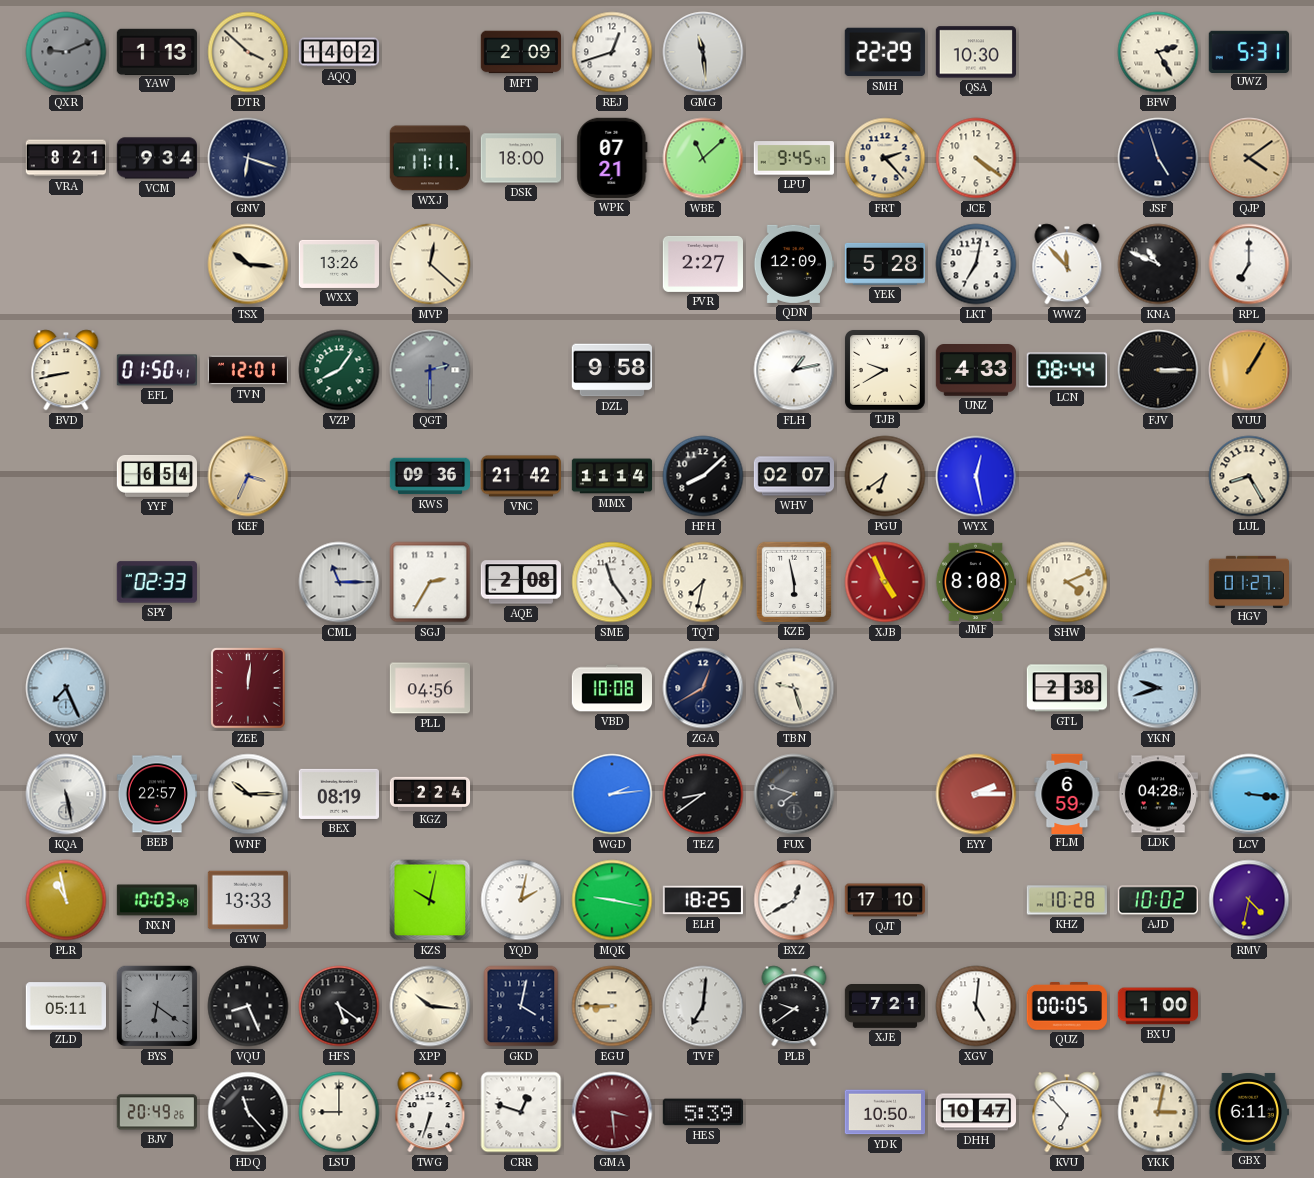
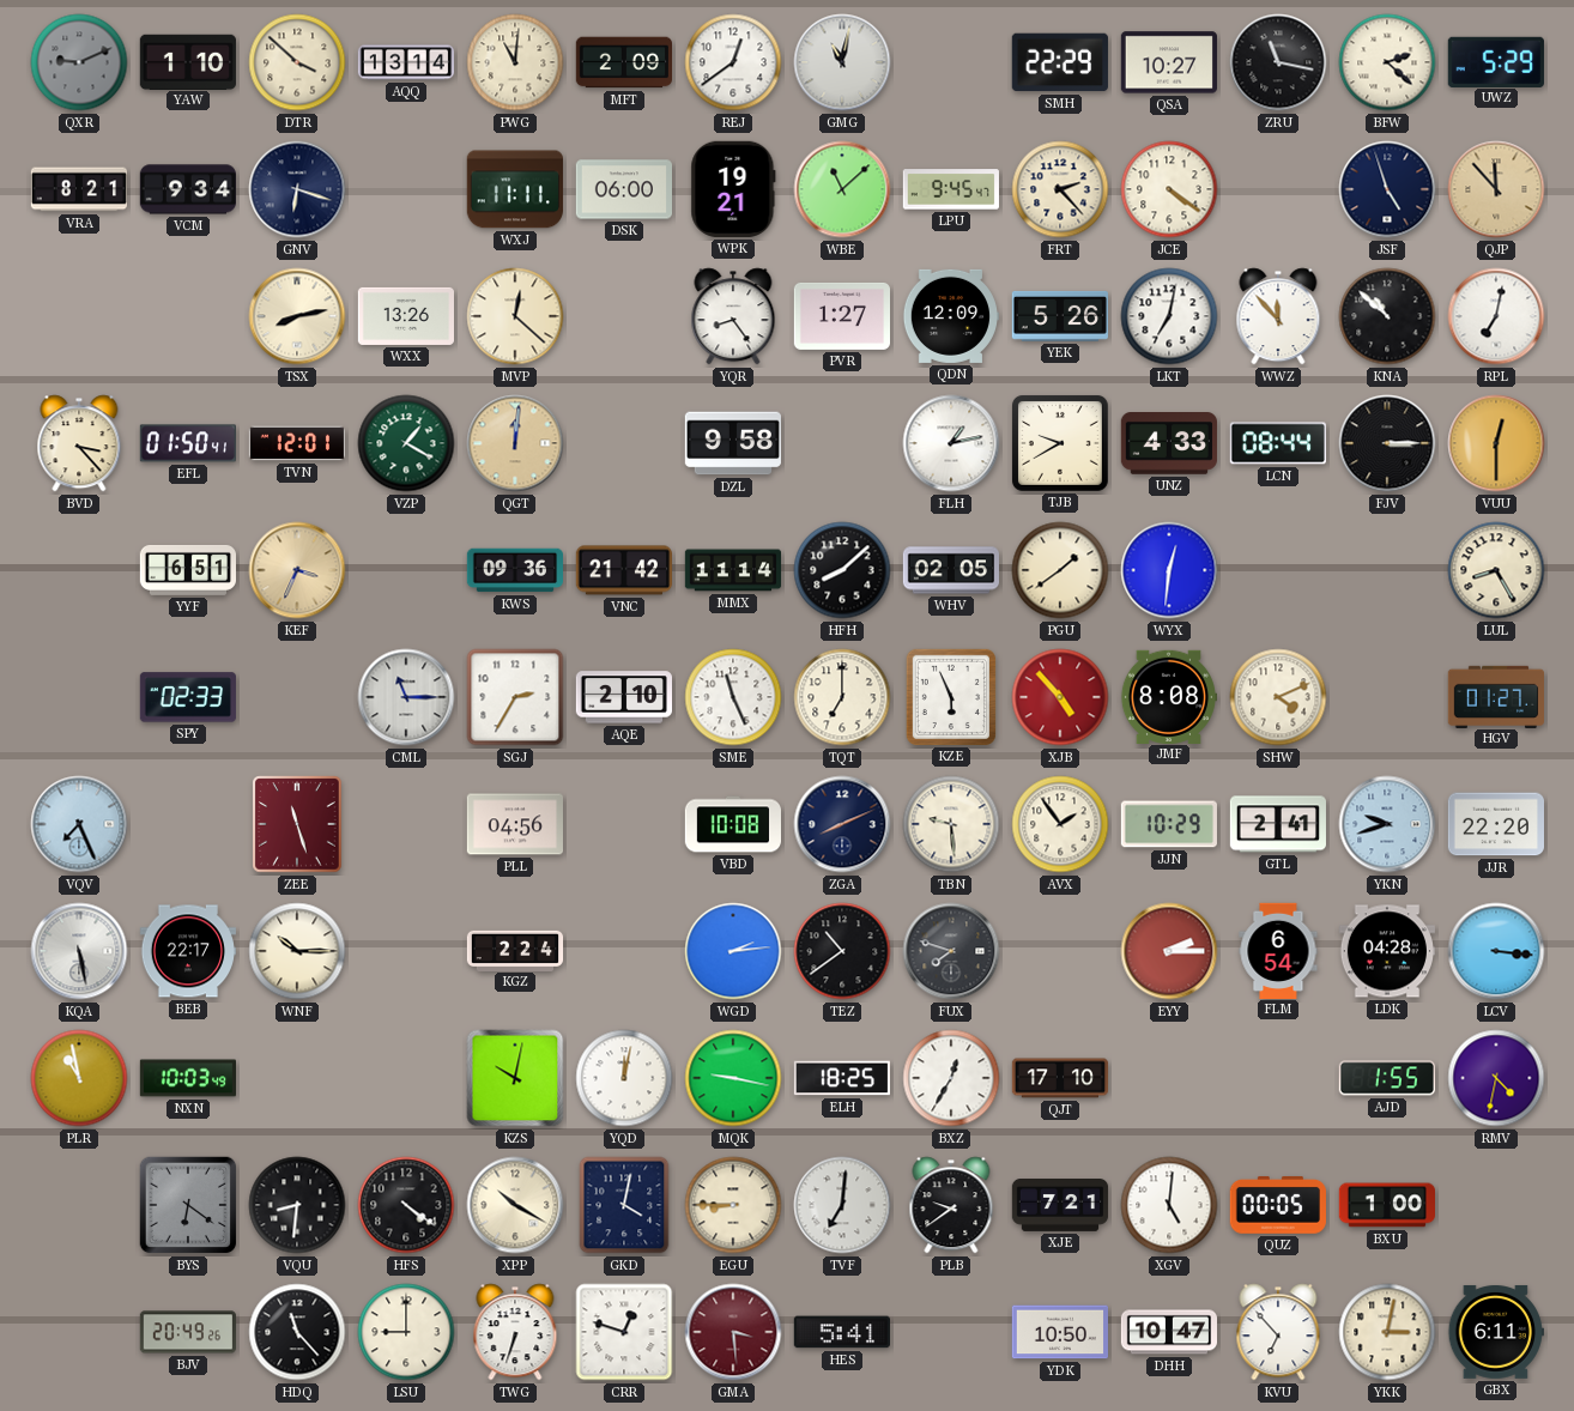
YAW: 1:13 -> 1:10 (188, 61)
AQQ: 14:02 -> 13:14 (406, 62)
PWG: none -> 11:01 (515, 62)
REJ: 12:42 -> 12:39 (733, 62)
GMG: 11:29 -> 11:02 (842, 62)
QSA: 10:30 -> 10:27 (1168, 62)
ZRU: none -> 11:17 (1278, 62)
BFW: 2:25 -> 2:22 (1387, 62)
UWZ: 5:31 -> 5:29 (1496, 61)
DSK: 18:00 -> 06:00 (623, 189)
WPK: 07:21 -> 19:21 (733, 189)
QJP: 4:09 -> 11:53 (1496, 189)
TSX: 10:16 -> 8:13 (297, 316)
YQR: none -> 8:24 (733, 316)
PVR: 2:27 -> 1:27 (841, 316)
YEK: 5:28 -> 5:26 (1059, 316)
KNA: 10:49 -> 10:52 (1387, 316)
RPL: 7:00 -> 7:02 (1496, 316)
BVD: 8:43 -> 3:23 (79, 443)
VZP: 8:06 -> 1:20 (406, 443)
QGT: 2:30 -> 12:01 (515, 443)
QGT dial: grey -> champagne (515, 443)
VUU: 1:05 -> 12:30 (1496, 443)
YYF: 6:54 -> 6:51 (187, 570)
WHV: 02:07 -> 02:05 (950, 570)
PGU: 6:39 -> 1:39 (1060, 570)
WYX: 12:28 -> 12:31 (1169, 570)
AQE: 2:08 -> 2:10 (623, 697)
SME: 11:24 -> 11:26 (733, 697)
TQT: 7:32 -> 7:00 (842, 697)
KZE: 5:58 -> 5:56 (950, 696)
XJB: 4:56 -> 4:53 (1060, 697)
ZEE: 12:01 -> 11:27 (297, 824)
ZGA: 12:40 -> 8:11 (842, 824)
TBN: 9:27 -> 9:29 (951, 824)
AVX: none -> 1:54 (1060, 824)
JJN: none -> 10:29 (1169, 824)
GTL: 2:38 -> 2:41 (1278, 824)
JJR: none -> 22:20 (1495, 824)
BEB: 22:57 -> 22:17 (187, 951)
BEX: 08:19 -> none (338, 794)
TEZ: 8:39 -> 10:39 (842, 951)
FLM: 6:59 -> 6:54 (1278, 950)
GYW: 13:33 -> none (247, 900)
YQD: 2:02 -> 12:02 (624, 1078)
BXZ: 12:40 -> 12:35 (951, 1078)
KHZ: 10:28 -> none (1066, 900)
AJD: 10:02 -> 1:55 (1386, 1078)
ZLD: 05:11 -> none (65, 1006)
VQU: 8:26 -> 8:31 (297, 1205)
HFS: 5:21 -> 4:21 (406, 1205)
XPP: 10:16 -> 10:20 (515, 1205)
HES: 5:39 -> 5:41 (841, 1332)
